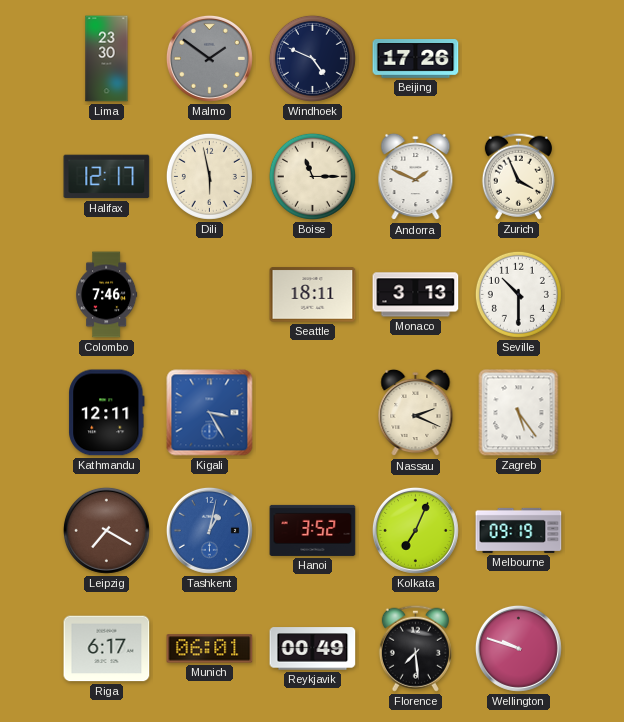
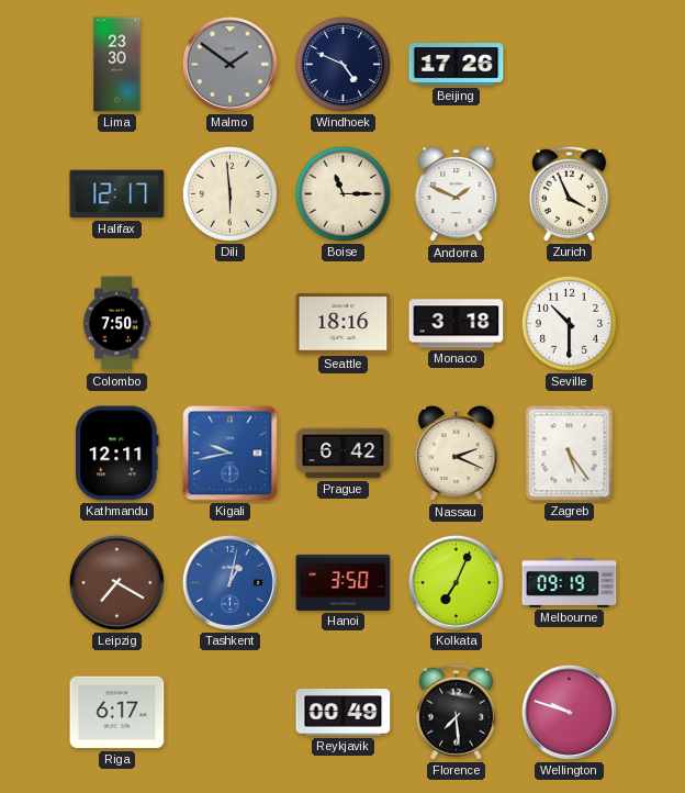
Dili: 5:58 -> 5:59 (229, 193)
Colombo: 7:46 -> 7:50 (117, 324)
Seattle: 18:11 -> 18:16 (344, 324)
Monaco: 3:13 -> 3:18 (457, 324)
Kigali: 3:25 -> 9:43 (231, 454)
Prague: none -> 6:42 (344, 454)
Hanoi: 3:52 -> 3:50 (344, 582)
Munich: 06:01 -> none (210, 649)
